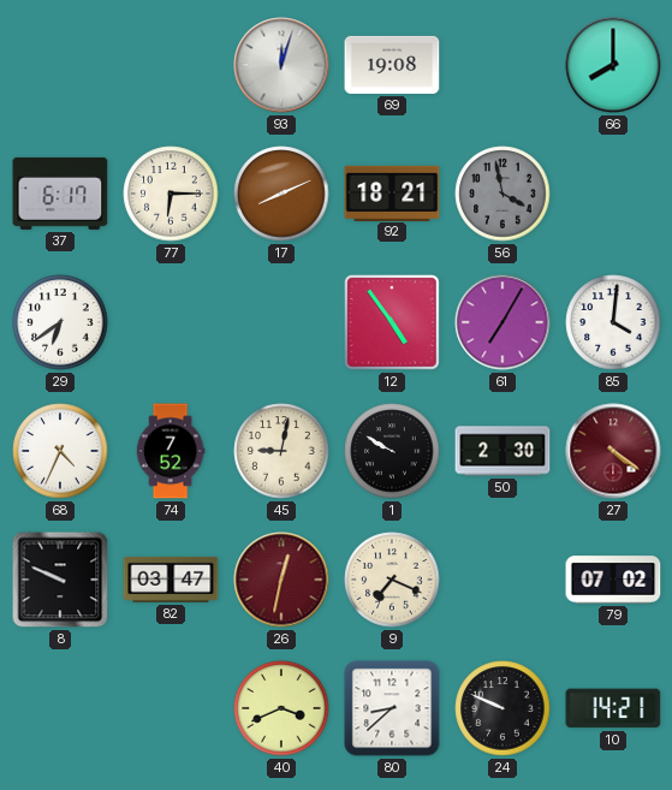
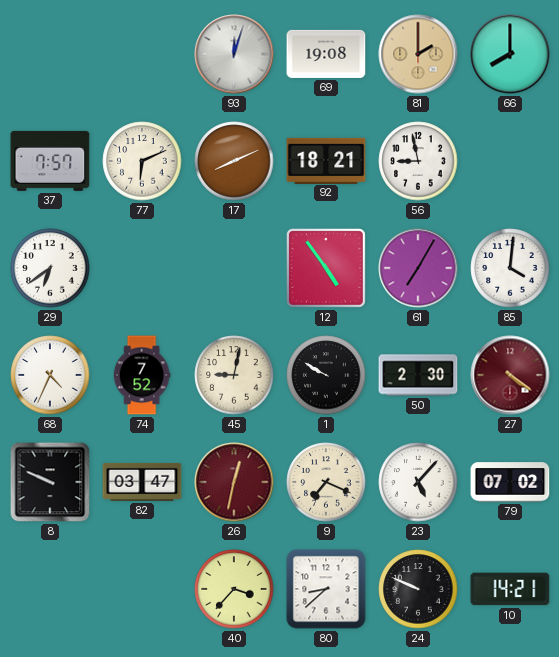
81: none -> 2:00 (418, 54)
37: 6:17 -> 7:57 (50, 161)
77: 6:15 -> 6:11 (142, 161)
56: 3:58 -> 8:58 (418, 161)
56 dial: grey -> white (418, 161)
23: none -> 5:07 (418, 482)
40: 3:41 -> 3:37 (234, 589)
